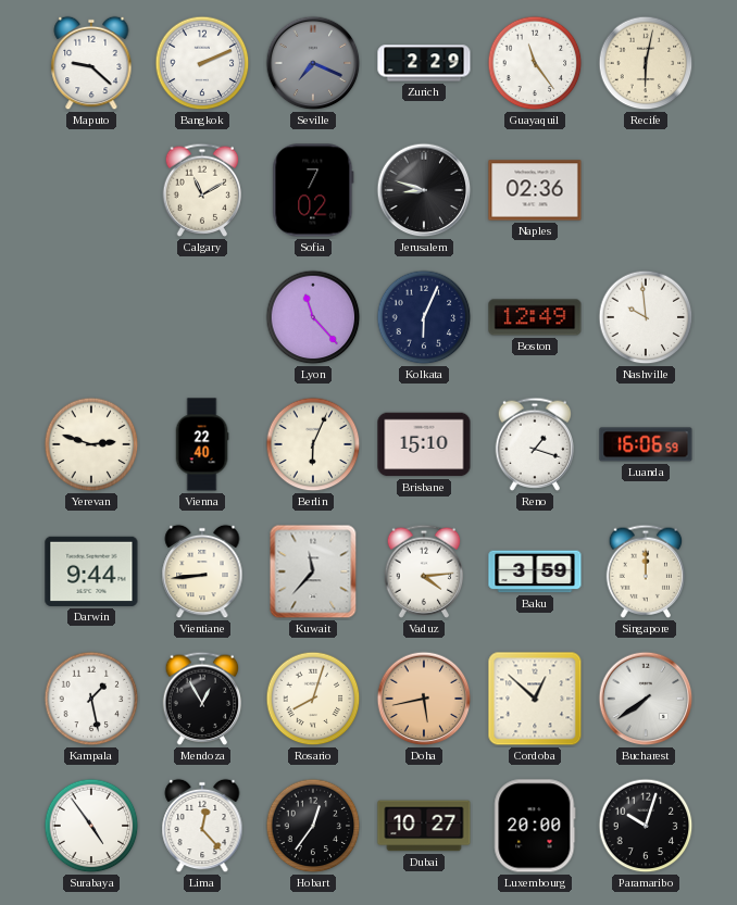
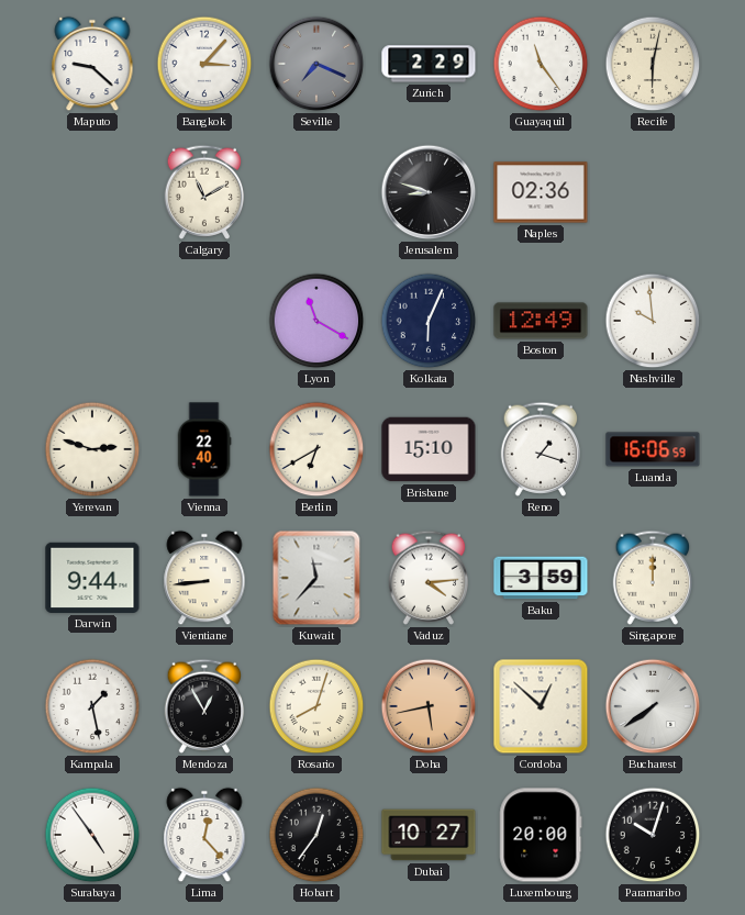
Bangkok: 2:11 -> 3:07 (204, 64)
Sofia: 7:02 -> none (313, 190)
Lyon: 11:23 -> 11:20 (316, 321)
Berlin: 6:04 -> 6:40 (316, 449)
